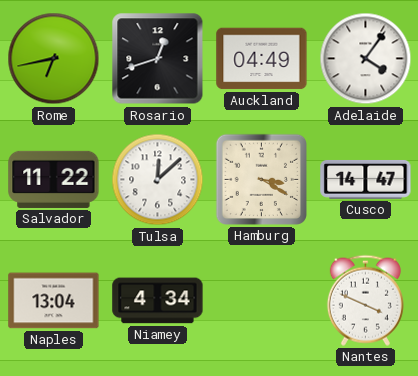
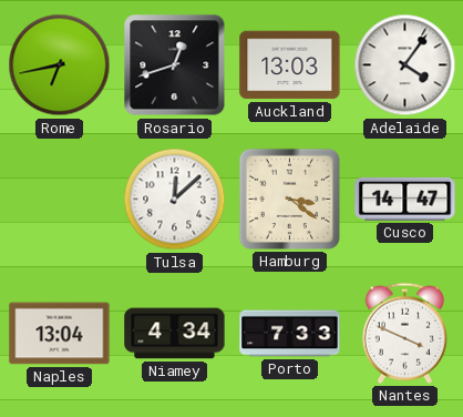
Auckland: 04:49 -> 13:03 (290, 65)
Salvador: 11:22 -> none (54, 179)
Hamburg: 3:20 -> 3:21 (289, 199)
Porto: none -> 7:33 (290, 334)
